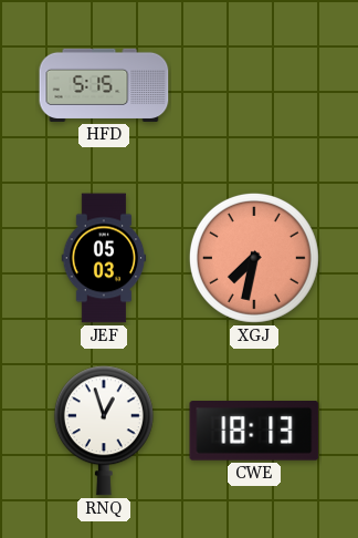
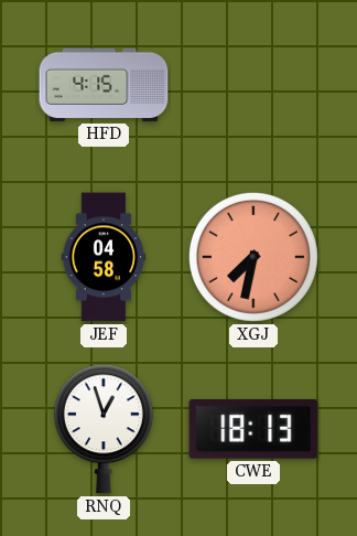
HFD: 5:15 -> 4:15 (104, 85)
JEF: 05:03 -> 04:58 (104, 257)
